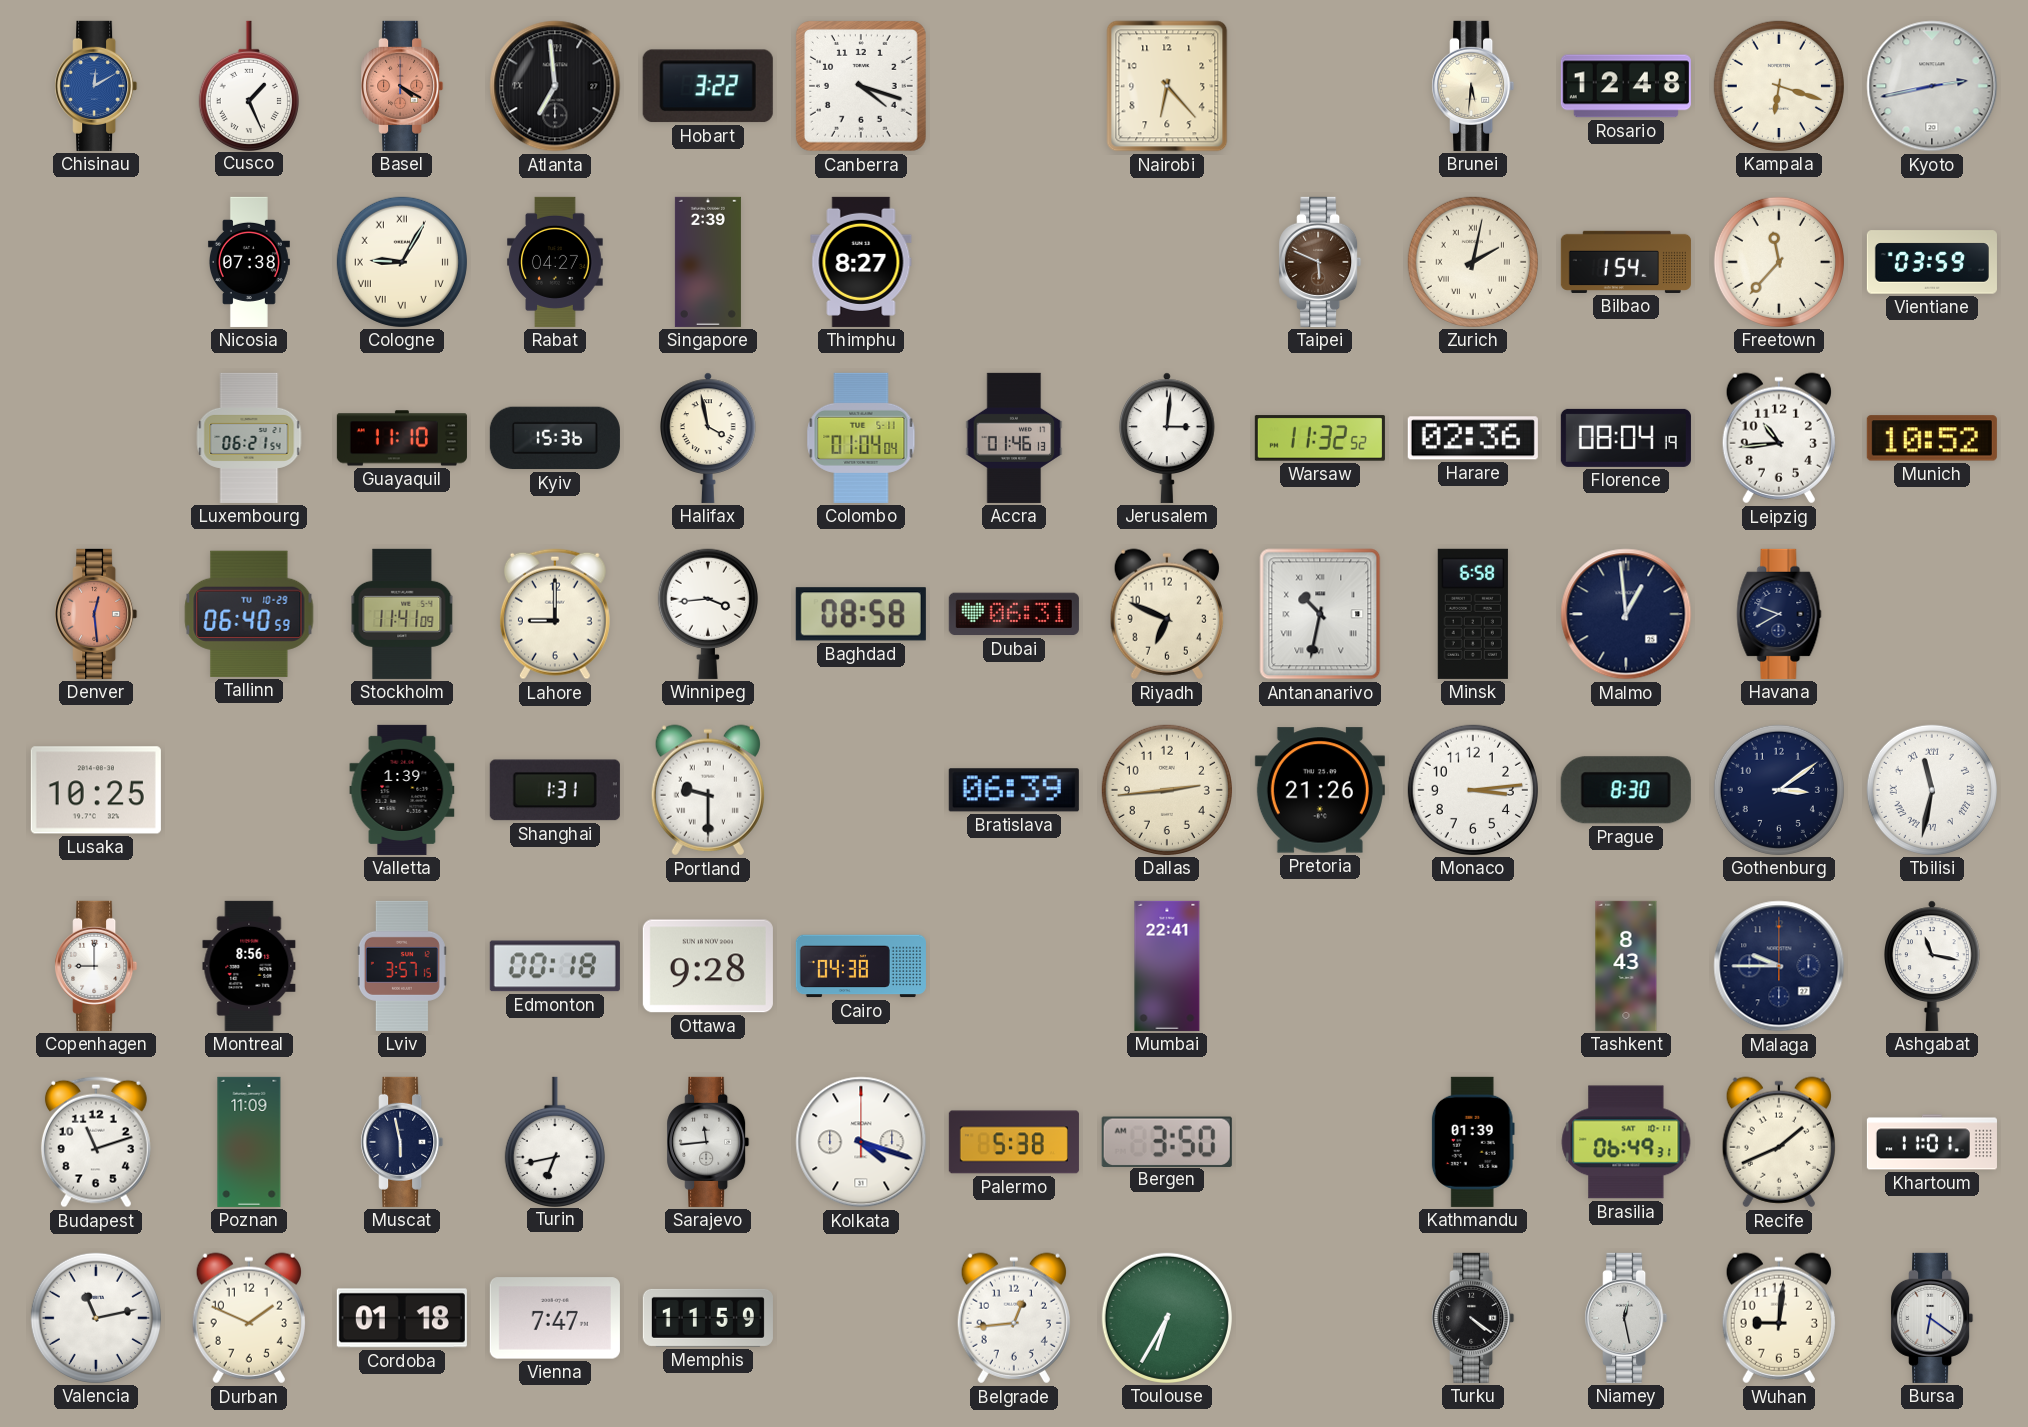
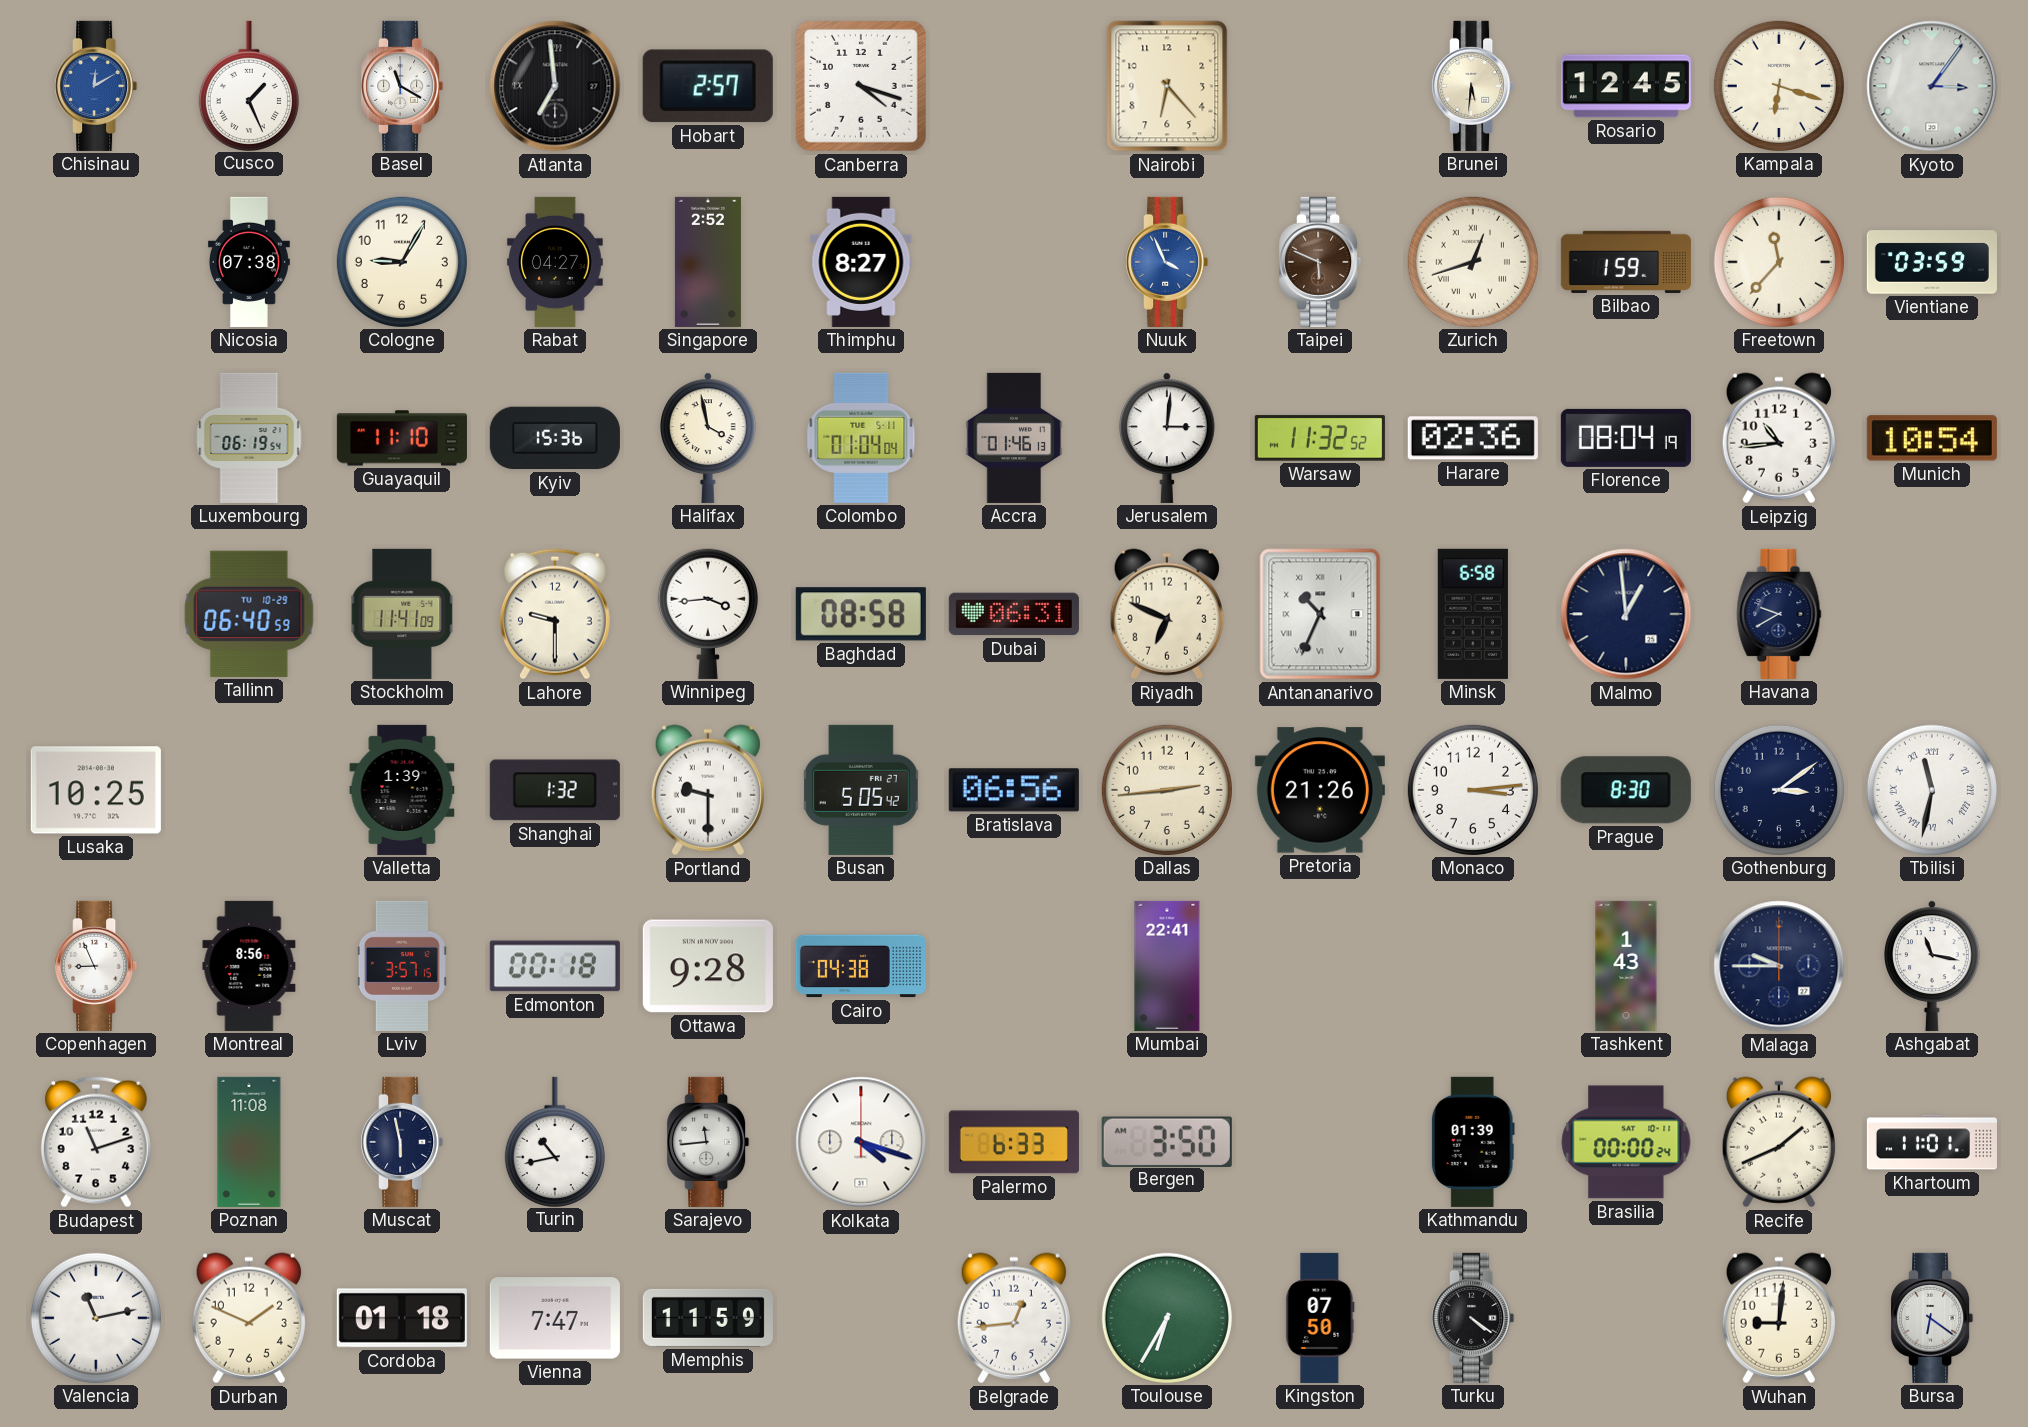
Basel: 4:20 -> 11:20 (402, 86)
Basel dial: salmon -> white (402, 86)
Hobart: 3:22 -> 2:57 (708, 86)
Rosario: 12:48 -> 12:45 (1626, 86)
Kyoto: 2:43 -> 3:06 (1932, 86)
Cologne numerals: Roman -> Arabic (402, 262)
Singapore: 2:39 -> 2:52 (708, 262)
Nuuk: none -> 3:56 (1167, 262)
Zurich: 2:02 -> 12:42 (1473, 262)
Bilbao: 1:54 -> 1:59 (1626, 262)
Luxembourg: 06:21 -> 06:19 (249, 438)
Munich: 10:52 -> 10:54 (1932, 438)
Denver: 12:29 -> none (96, 614)
Lahore: 9:00 -> 9:30 (555, 614)
Antananarivo: 10:32 -> 10:34 (1320, 614)
Shanghai: 1:31 -> 1:32 (555, 790)
Busan: none -> 5:05 (861, 790)
Bratislava: 06:39 -> 06:56 (1014, 790)
Copenhagen: 9:00 -> 8:56 (96, 966)
Tashkent: 8:43 -> 1:43 (1626, 966)
Poznan: 11:09 -> 11:08 (249, 1142)
Turin: 6:43 -> 10:43 (555, 1141)
Palermo: 5:38 -> 6:33 (1014, 1142)
Brasilia: 06:49 -> 00:00 (1626, 1142)
Kingston: none -> 07:50 (1320, 1318)
Niamey: 12:28 -> none (1626, 1318)
